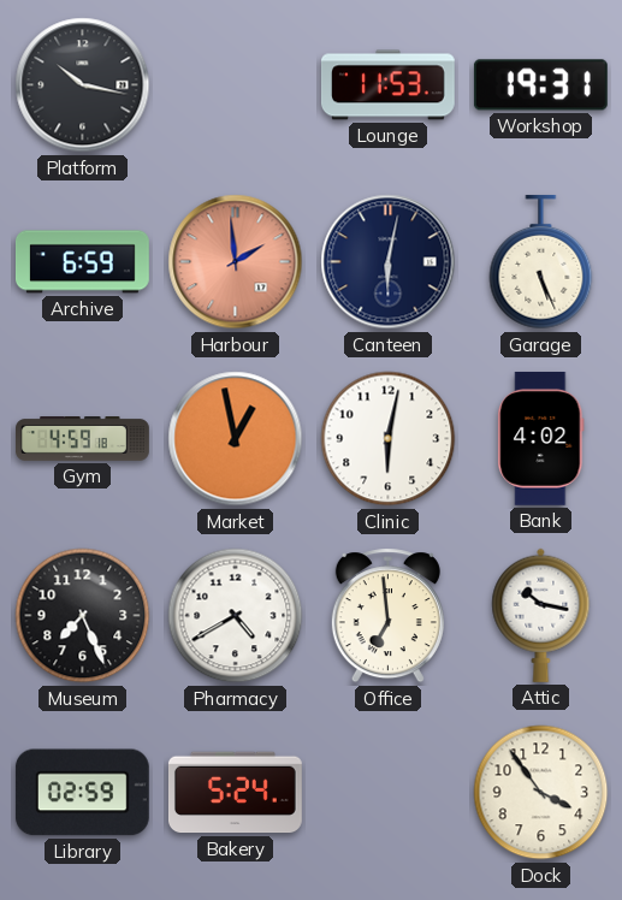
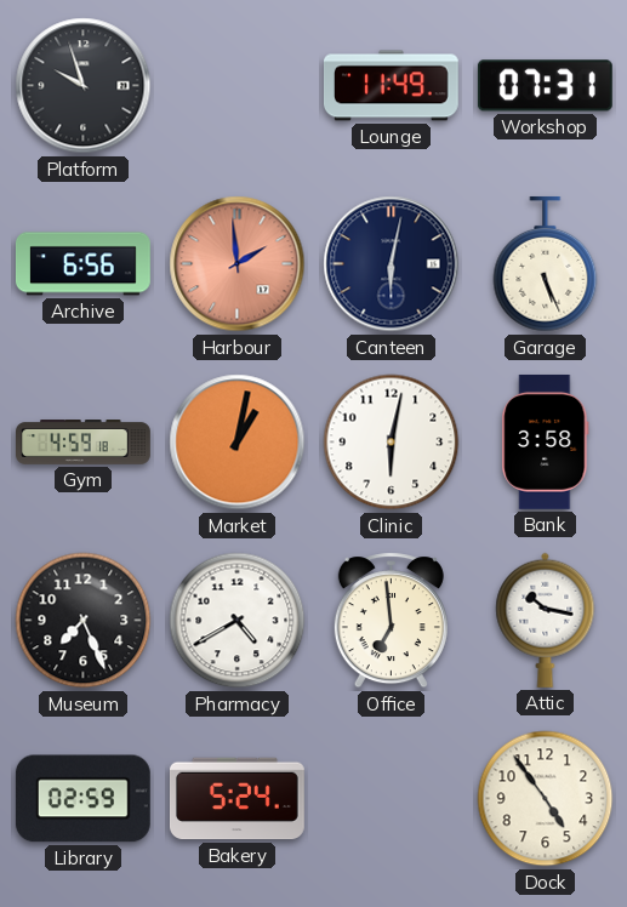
Platform: 10:17 -> 9:57 (84, 86)
Lounge: 11:53 -> 11:49 (391, 86)
Workshop: 19:31 -> 07:31 (545, 86)
Archive: 6:59 -> 6:56 (82, 264)
Market: 12:58 -> 1:02 (238, 443)
Bank: 4:02 -> 3:58 (546, 441)
Dock: 3:54 -> 4:54 (546, 799)
